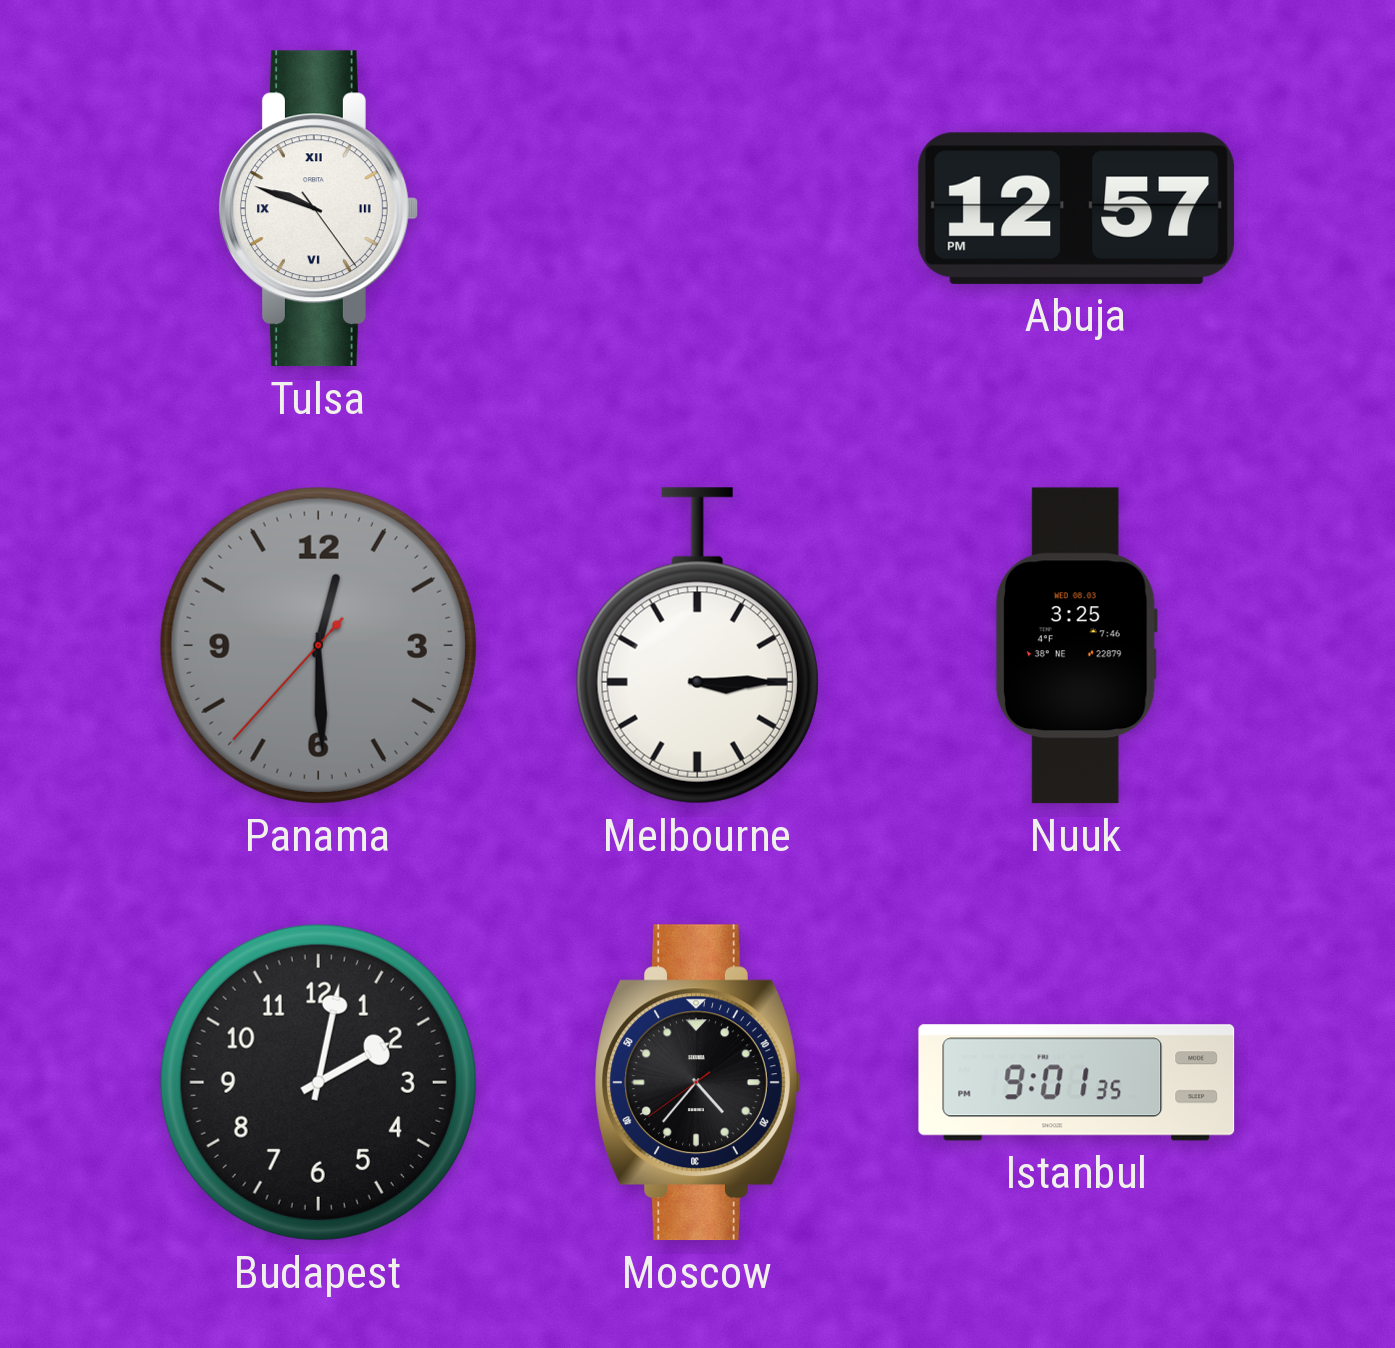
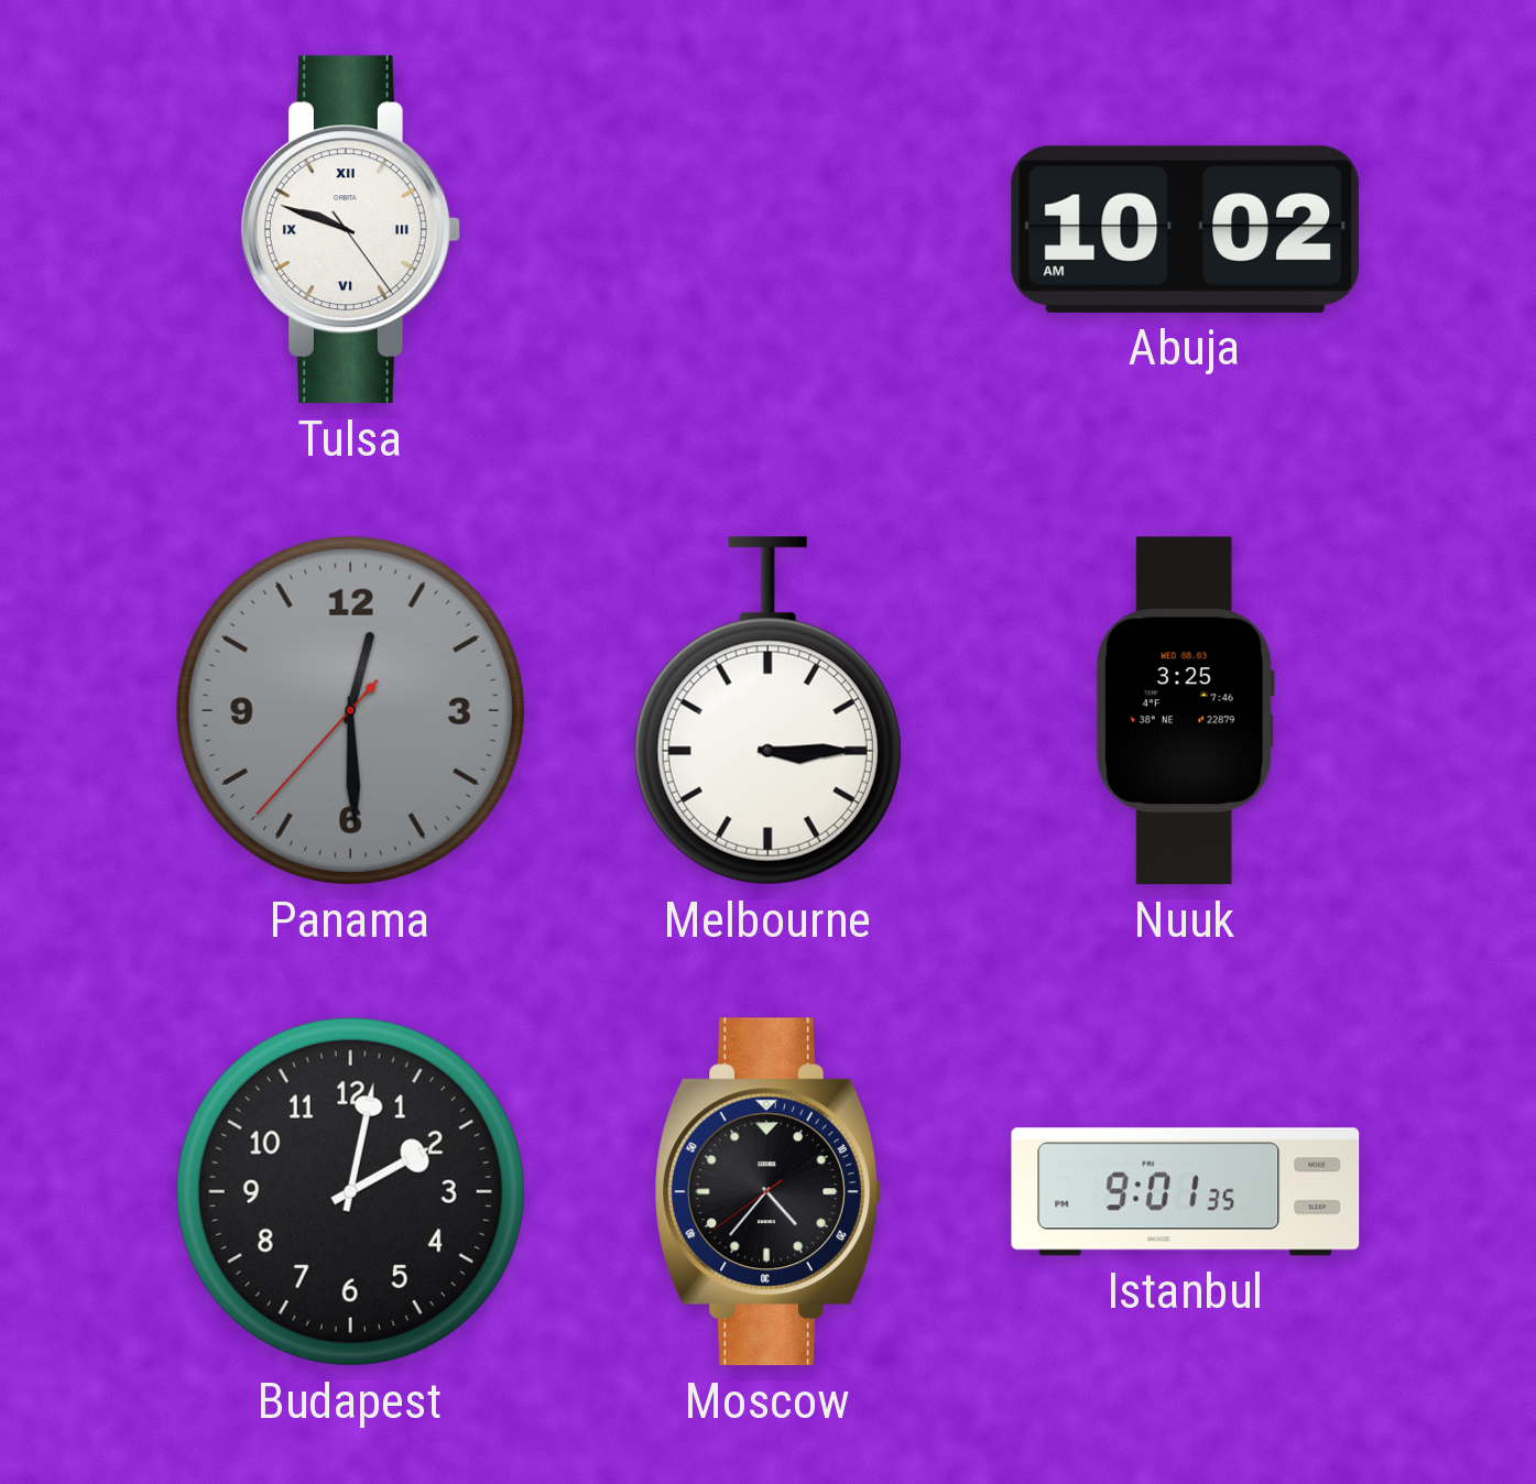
Abuja: 12:57 -> 10:02 (1185, 229)
